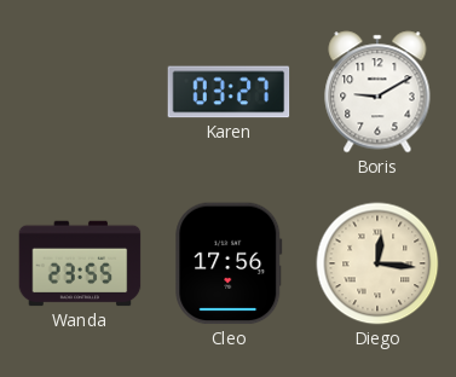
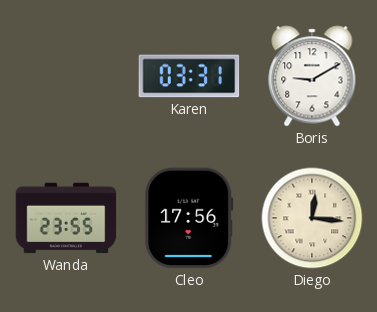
Karen: 03:27 -> 03:31 (189, 76)
